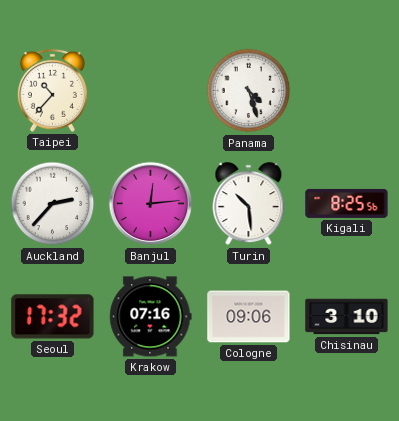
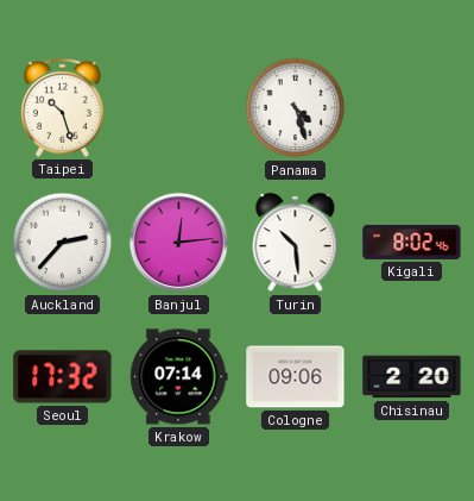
Taipei: 10:37 -> 10:27 (62, 107)
Kigali: 8:25 -> 8:02 (412, 242)
Krakow: 07:16 -> 07:14 (179, 377)
Chisinau: 3:10 -> 2:20 (412, 377)
